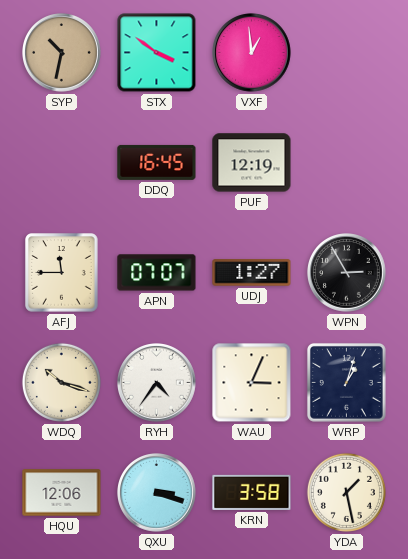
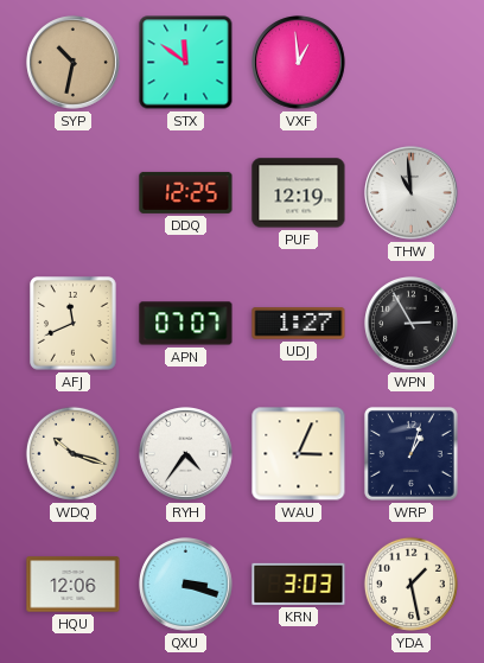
STX: 3:51 -> 11:51 (186, 63)
DDQ: 16:45 -> 12:25 (186, 192)
THW: none -> 10:59 (412, 193)
AFJ: 11:45 -> 11:41 (74, 324)
KRN: 3:58 -> 3:03 (299, 584)
